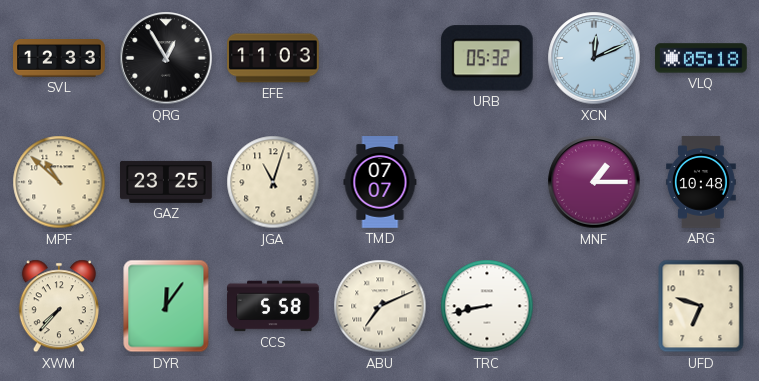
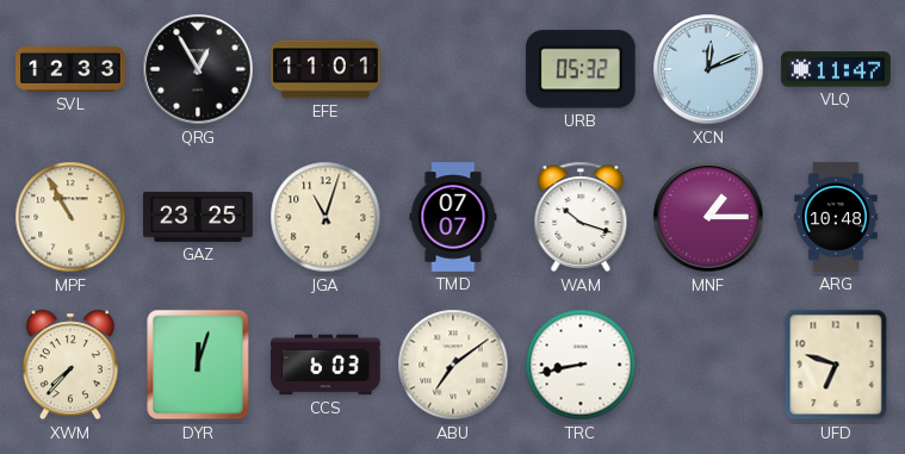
EFE: 11:03 -> 11:01 (326, 69)
VLQ: 05:18 -> 11:47 (836, 69)
MPF: 10:52 -> 10:55 (70, 217)
WAM: none -> 10:18 (581, 217)
DYR: 12:06 -> 12:03 (198, 365)
CCS: 5:58 -> 6:03 (326, 365)
ABU: 7:11 -> 7:09 (453, 365)
